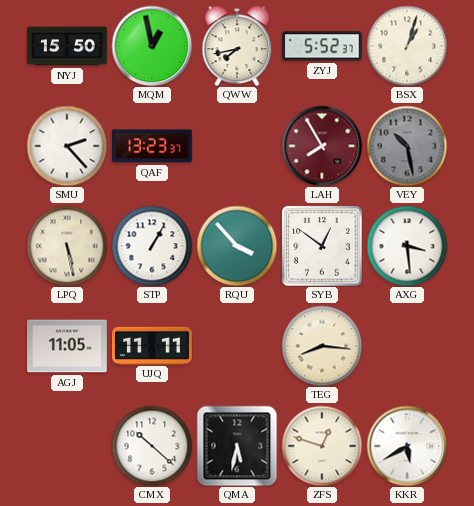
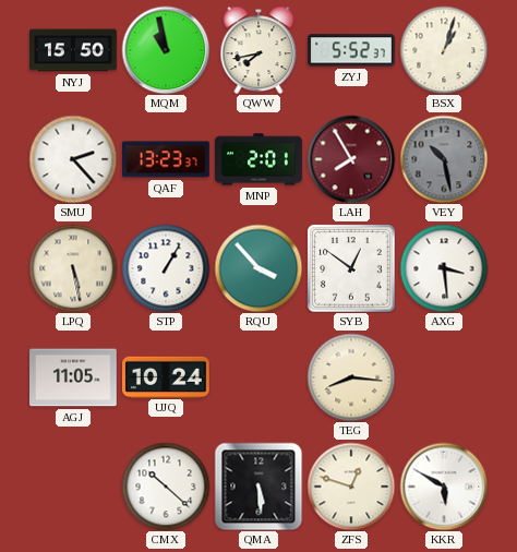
MQM: 12:58 -> 10:58 (166, 50)
MNP: none -> 2:01 (260, 159)
UJQ: 11:11 -> 10:24 (167, 376)
QMA: 5:32 -> 5:29 (258, 487)
KKR: 5:40 -> 5:50 (444, 487)
